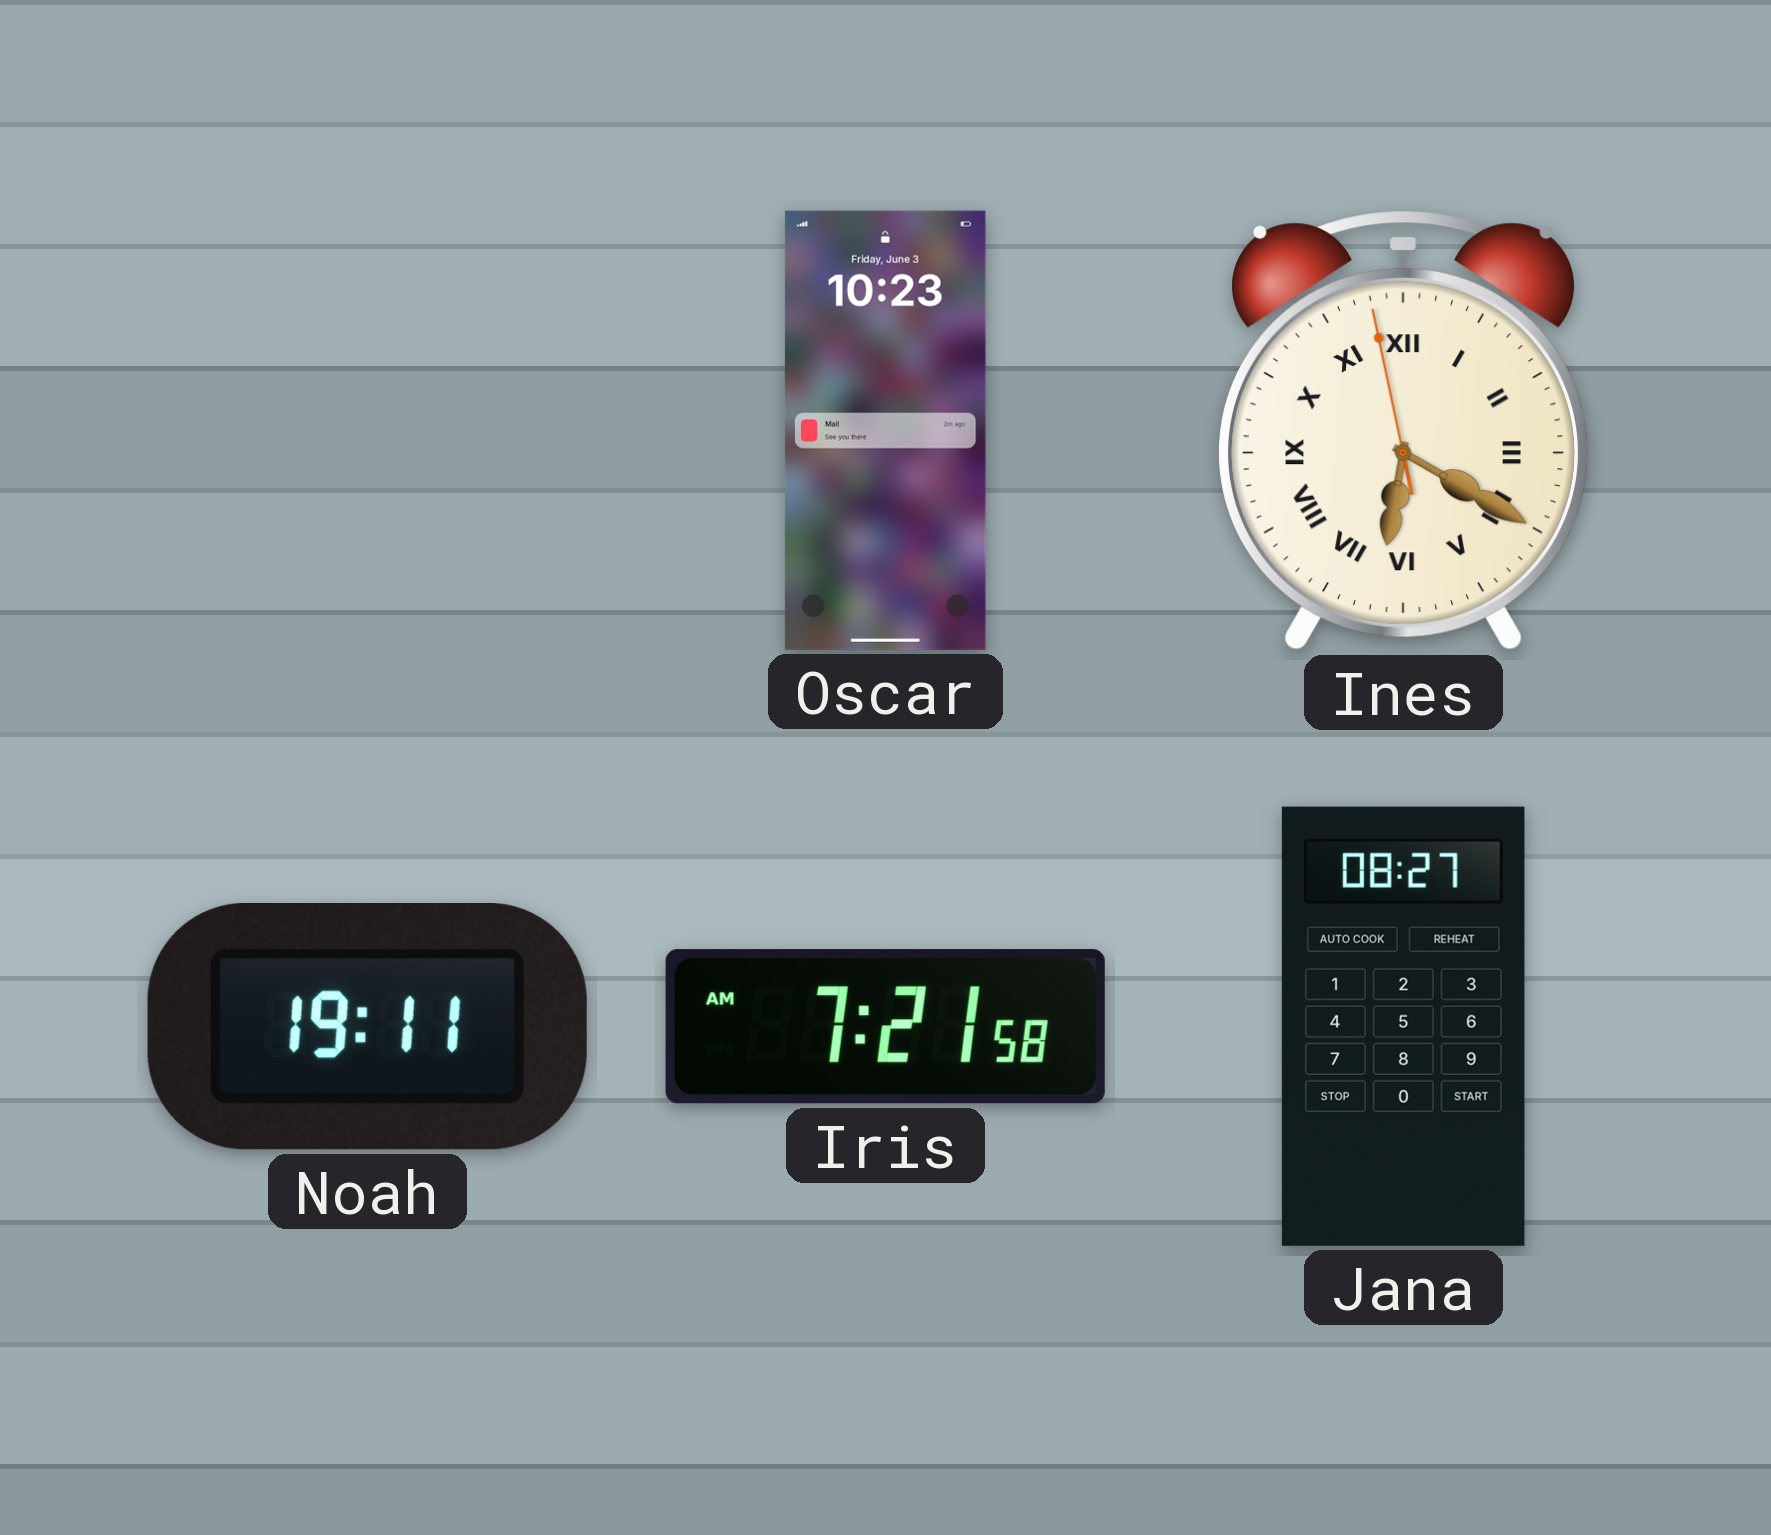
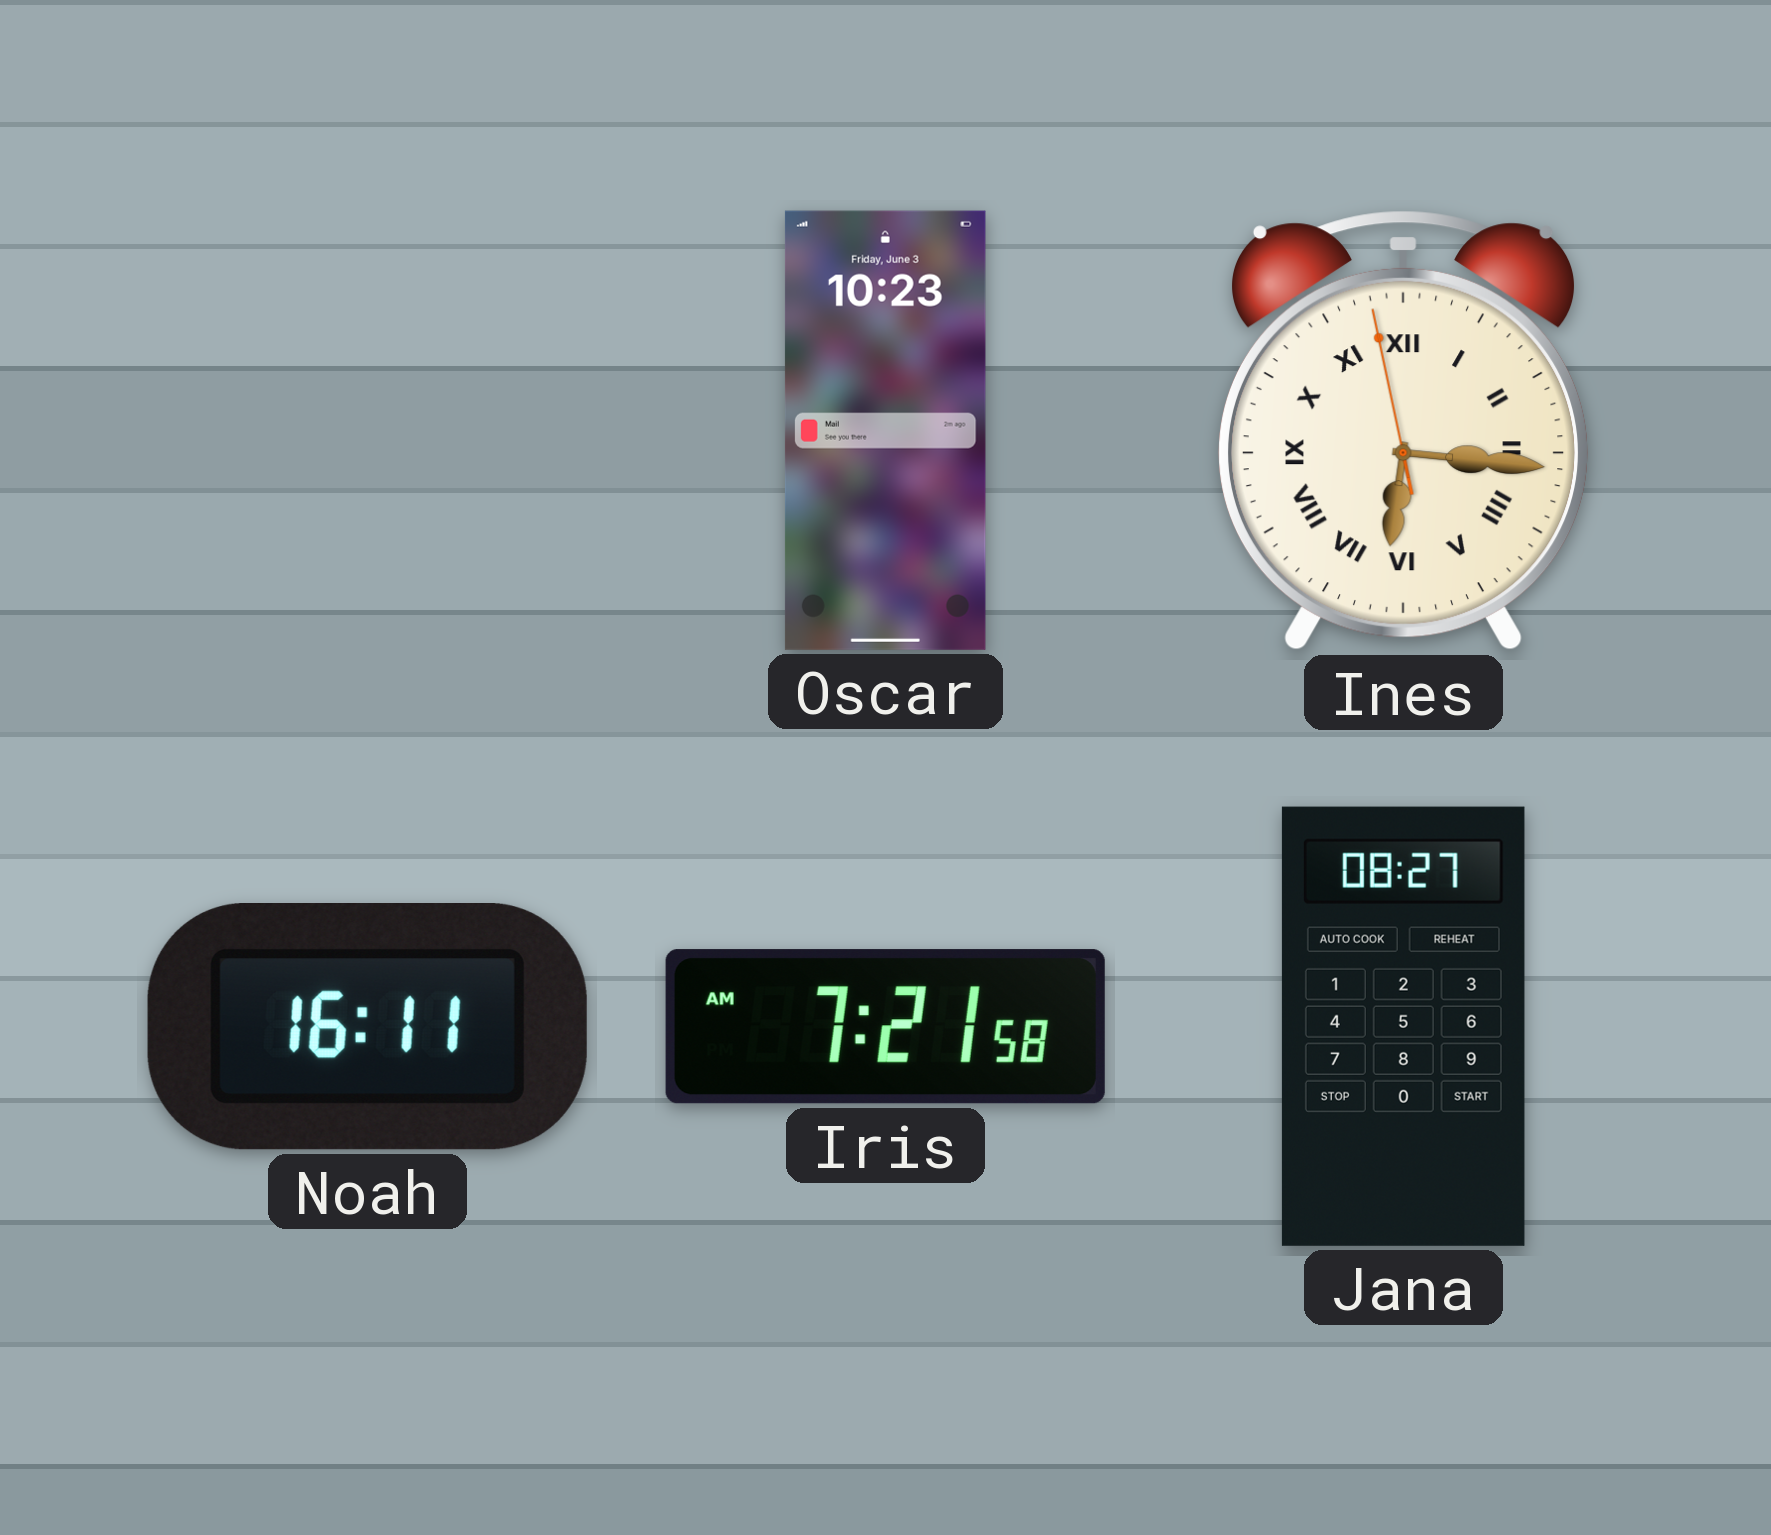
Ines: 6:19 -> 6:15 (1403, 431)
Noah: 19:11 -> 16:11 (367, 1027)
